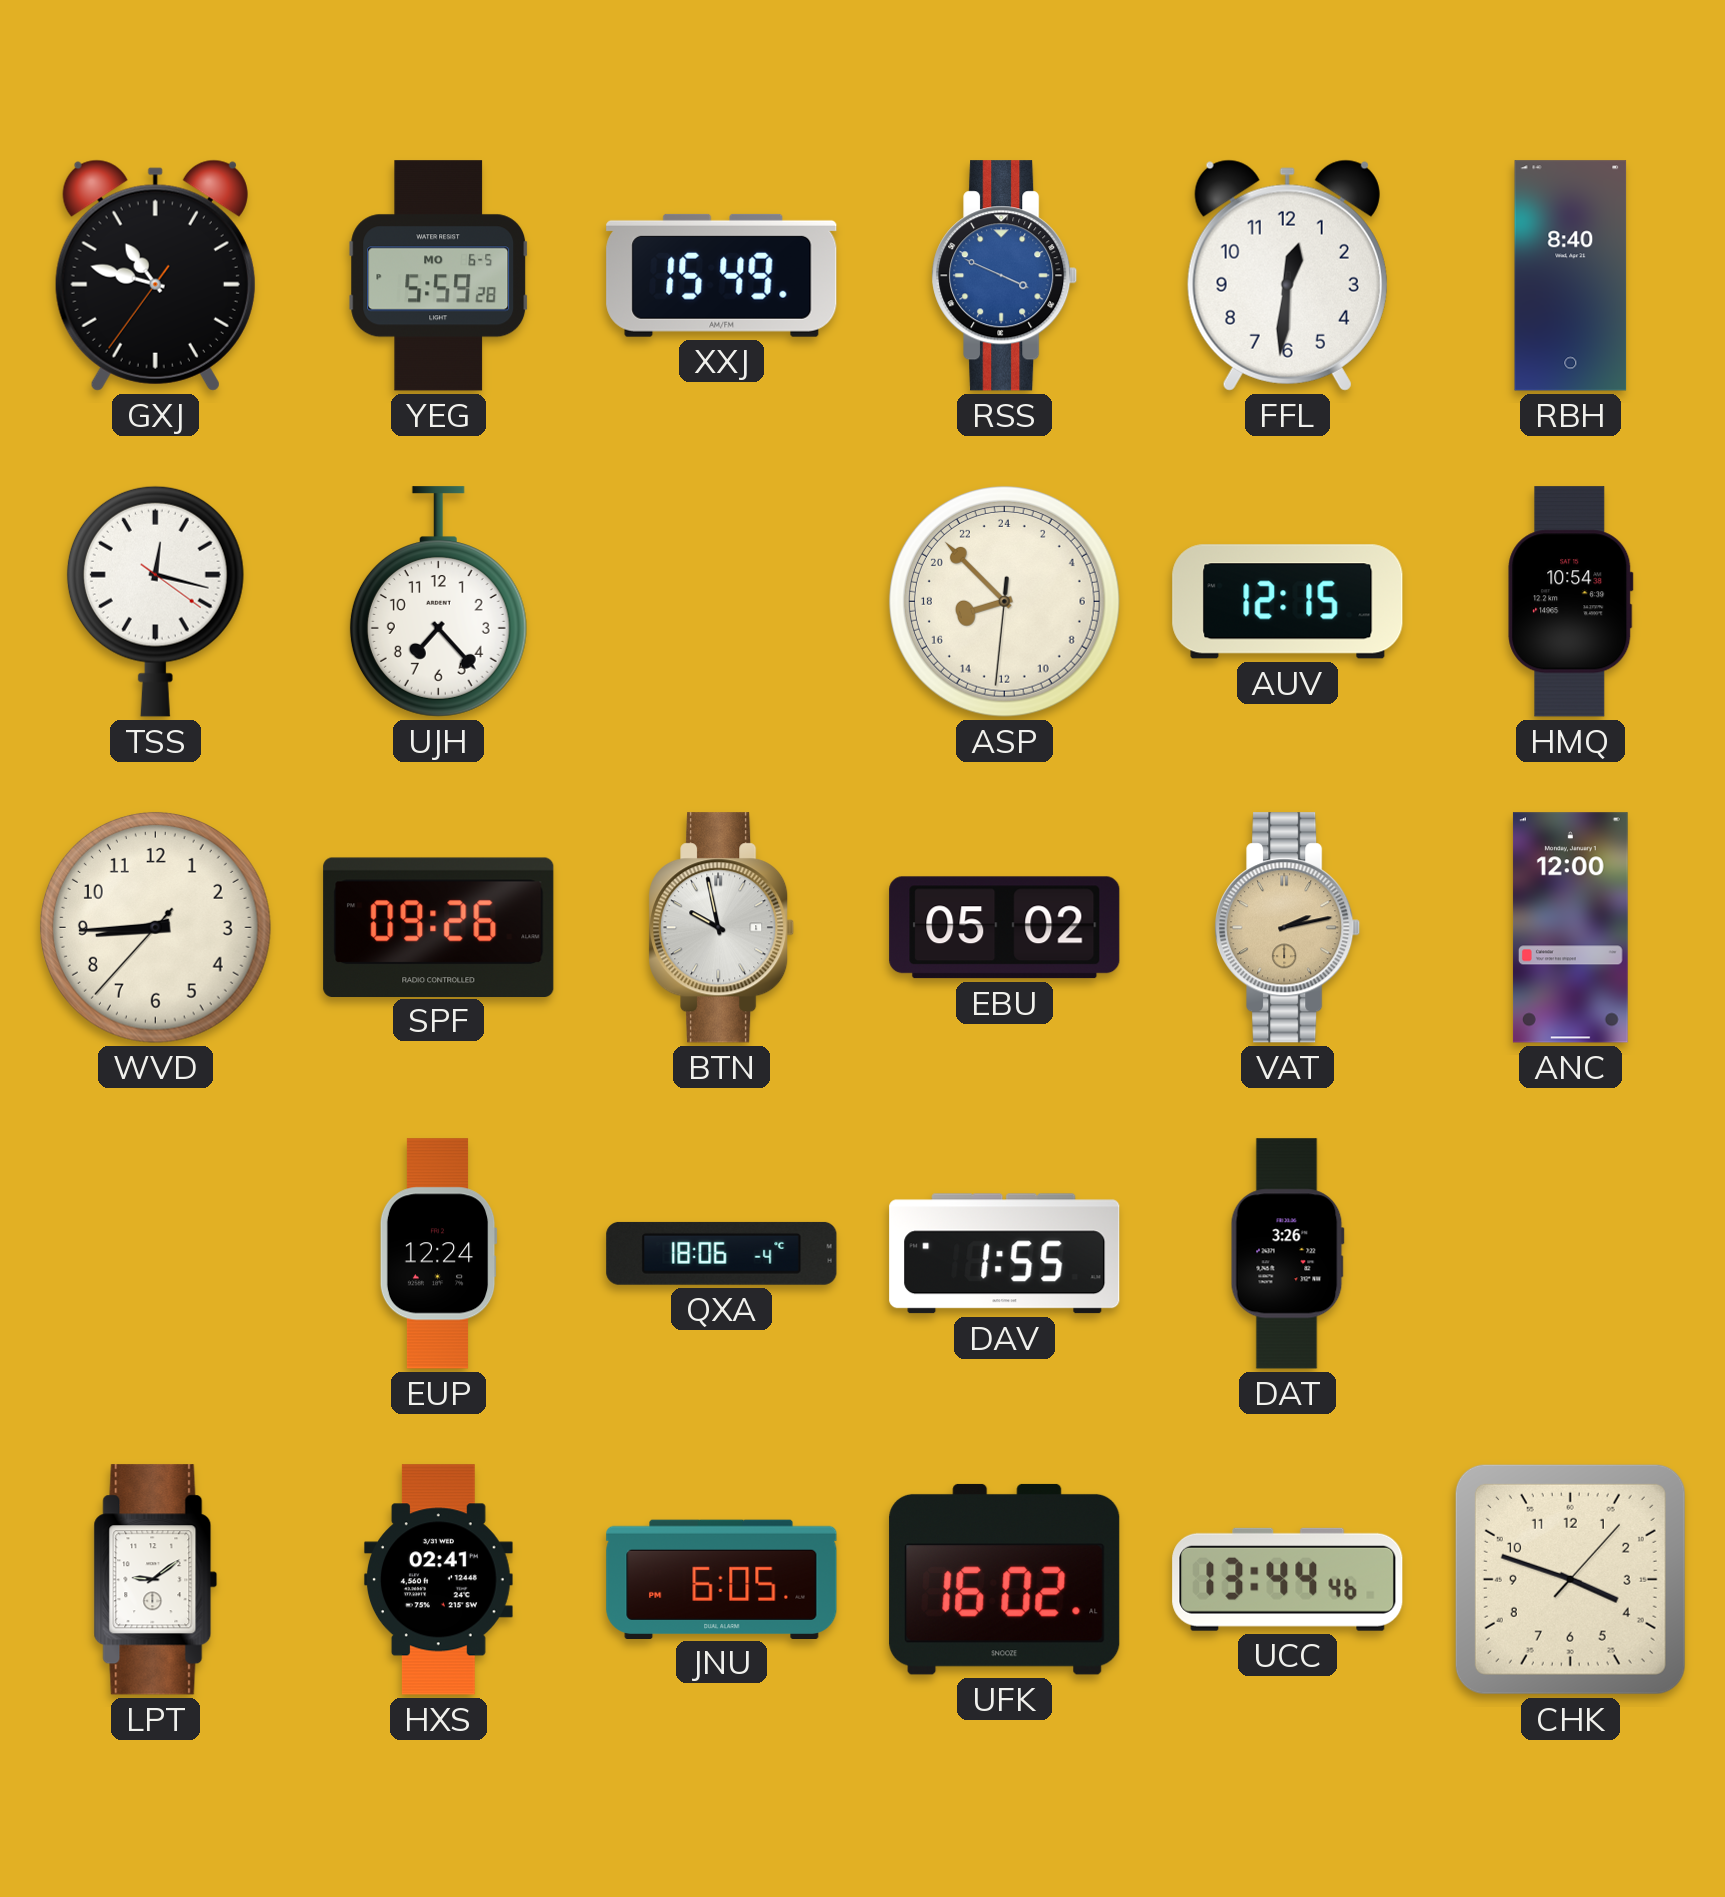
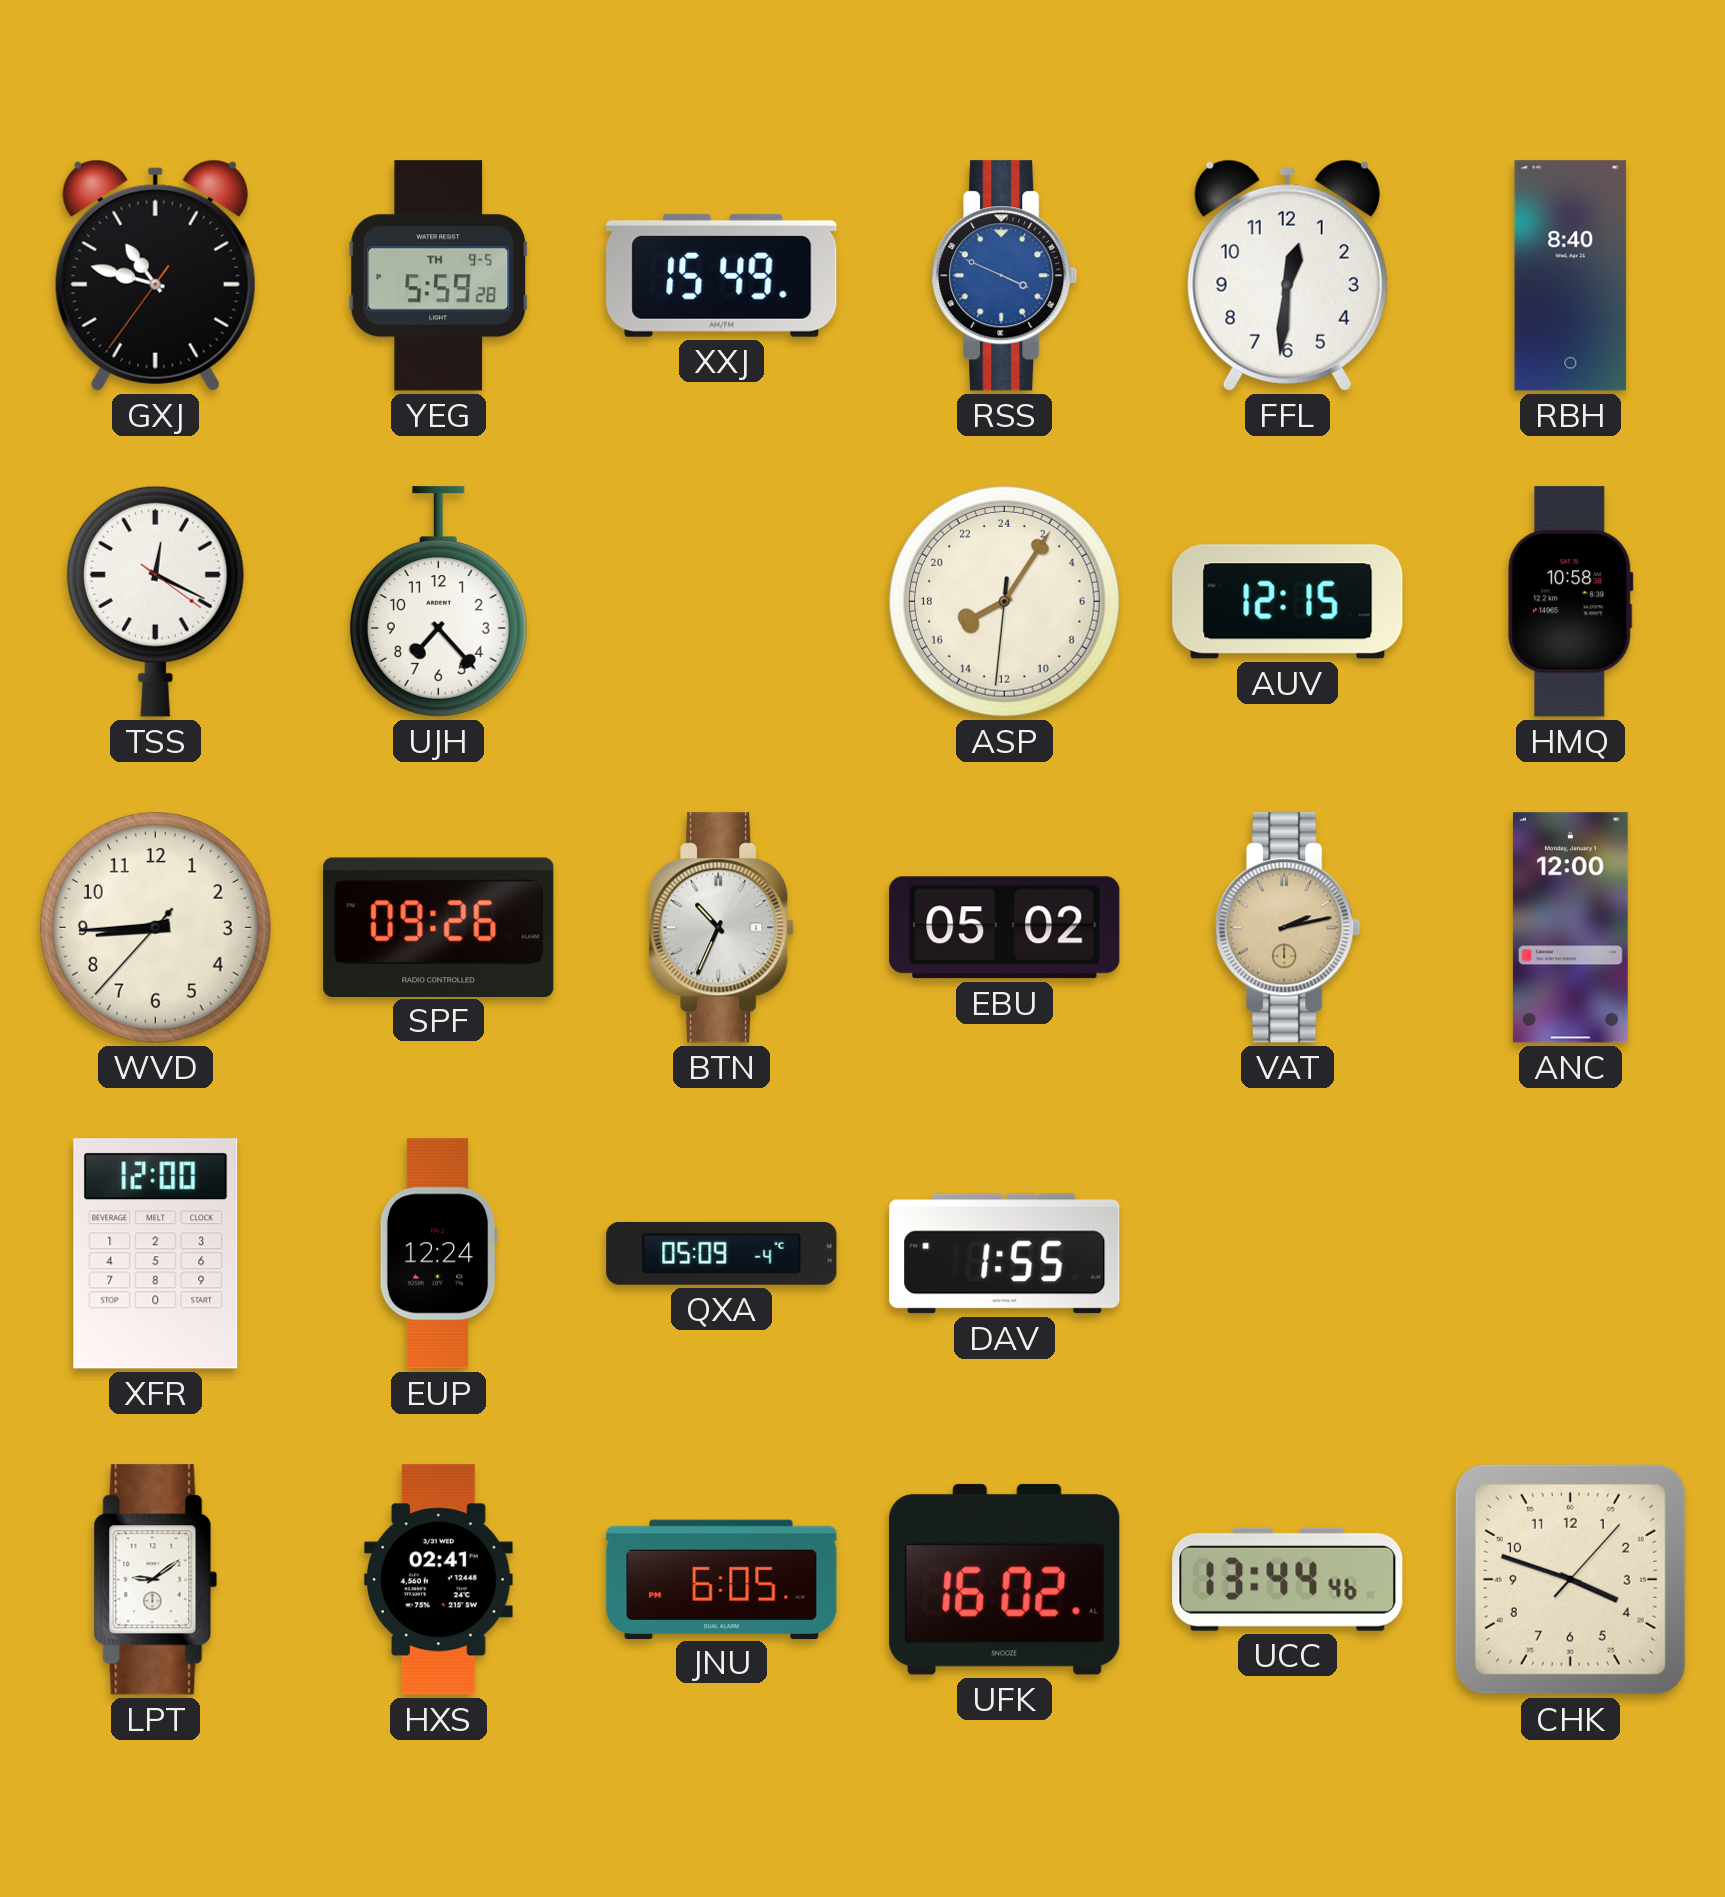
YEG date: MO 6-5 -> TH 9-5 (439, 276)
TSS: 12:17 -> 12:19 (155, 601)
ASP: 16:52 -> 16:05 (1004, 601)
HMQ: 10:54 -> 10:58 (1571, 602)
BTN: 9:58 -> 10:34 (722, 928)
XFR: none -> 12:00 (156, 1254)
QXA: 18:06 -> 05:09 (722, 1253)
DAT: 3:26 -> none (1287, 1254)
